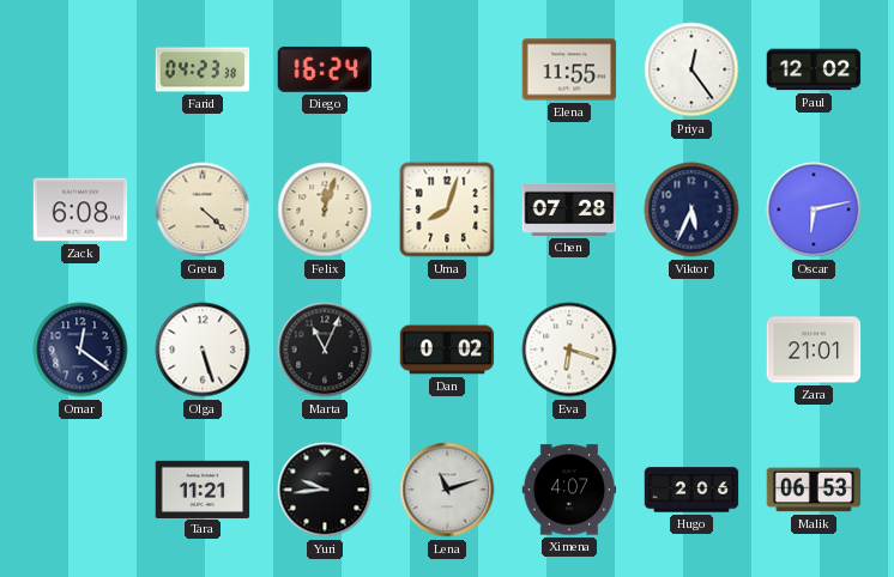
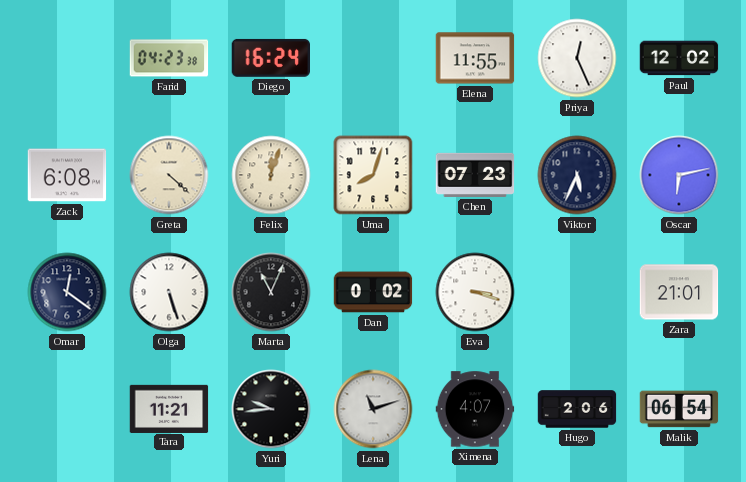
Priya: 12:24 -> 12:26 (577, 58)
Chen: 07:28 -> 07:23 (475, 175)
Eva: 6:18 -> 3:18 (475, 292)
Malik: 06:53 -> 06:54 (679, 409)
